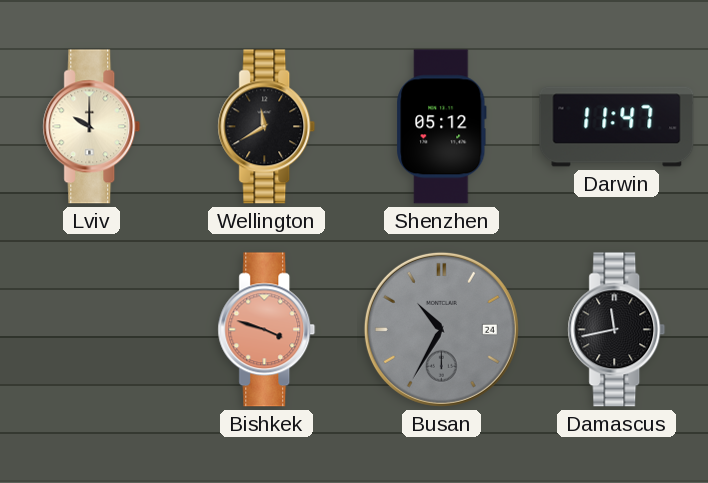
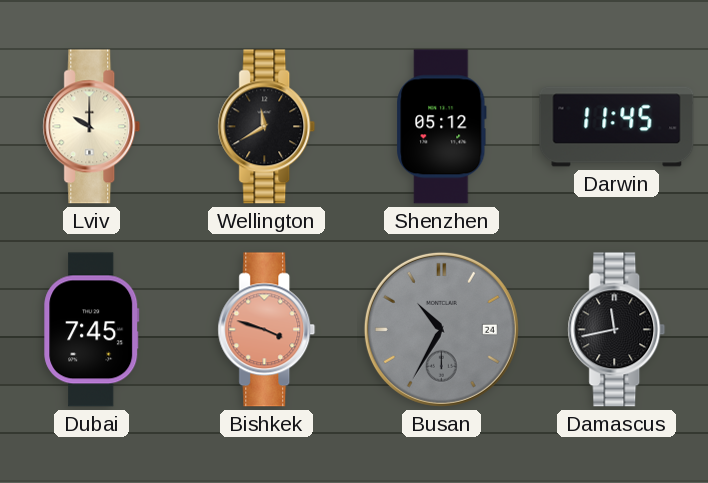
Darwin: 11:47 -> 11:45 (617, 127)
Dubai: none -> 7:45 (92, 330)
